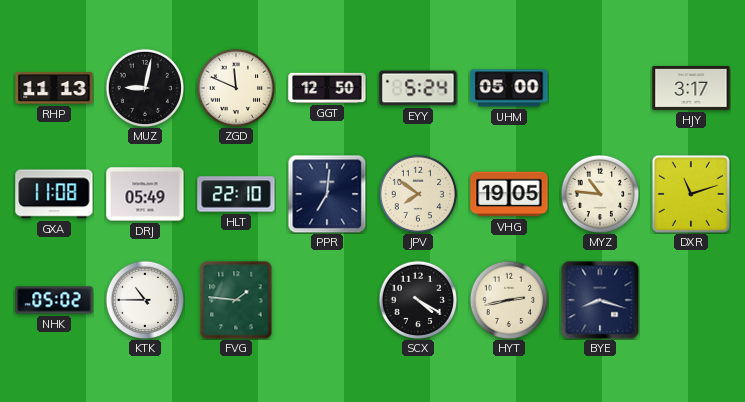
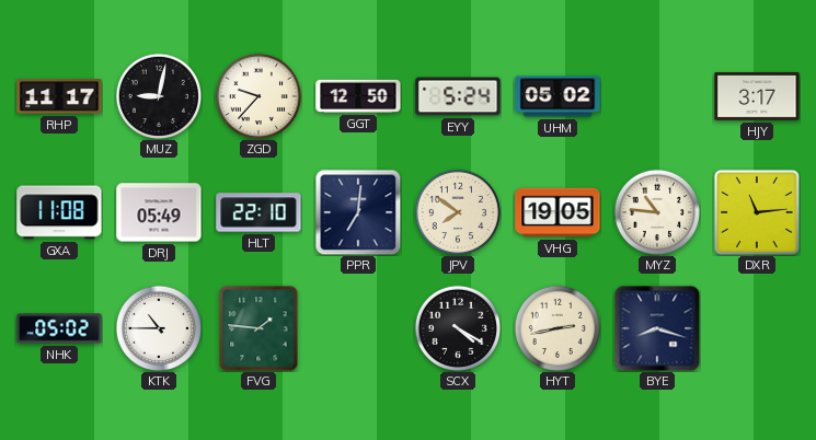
RHP: 11:13 -> 11:17 (59, 97)
ZGD: 11:49 -> 9:37 (257, 95)
UHM: 05:00 -> 05:02 (558, 96)
DXR: 11:12 -> 11:14 (757, 212)
